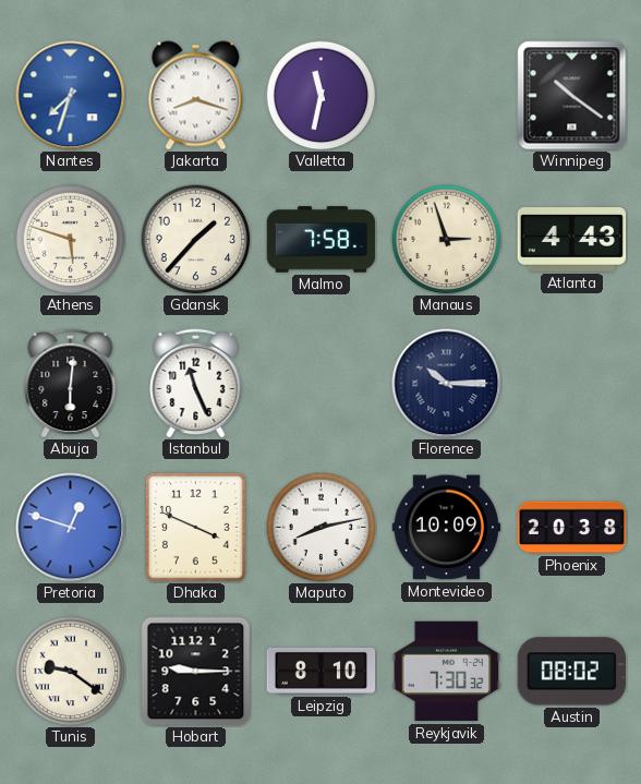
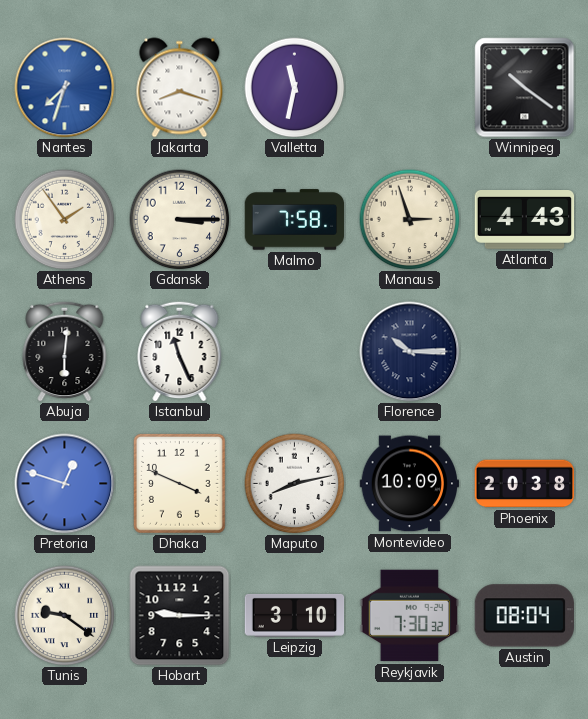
Athens: 5:48 -> 1:54 (65, 220)
Gdansk: 1:37 -> 3:15 (180, 220)
Leipzig: 8:10 -> 3:10 (295, 615)
Austin: 08:02 -> 08:04 (524, 616)
